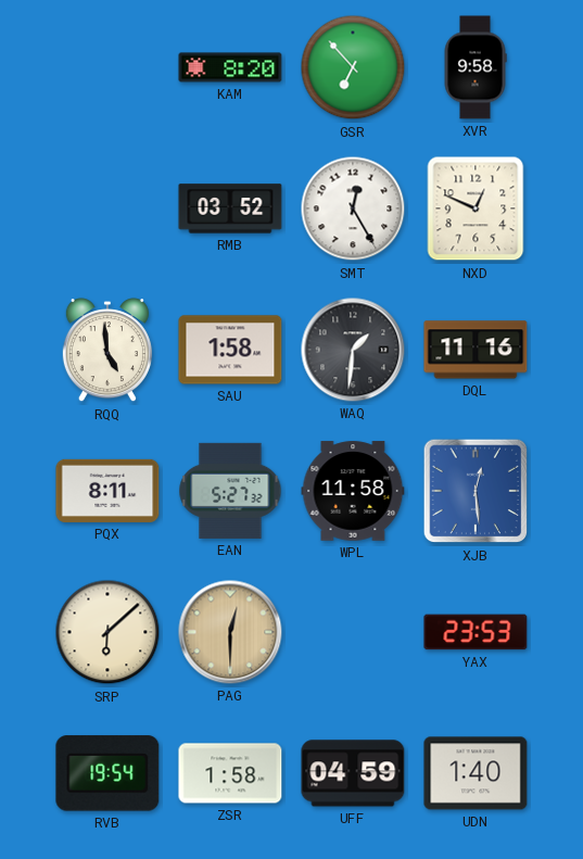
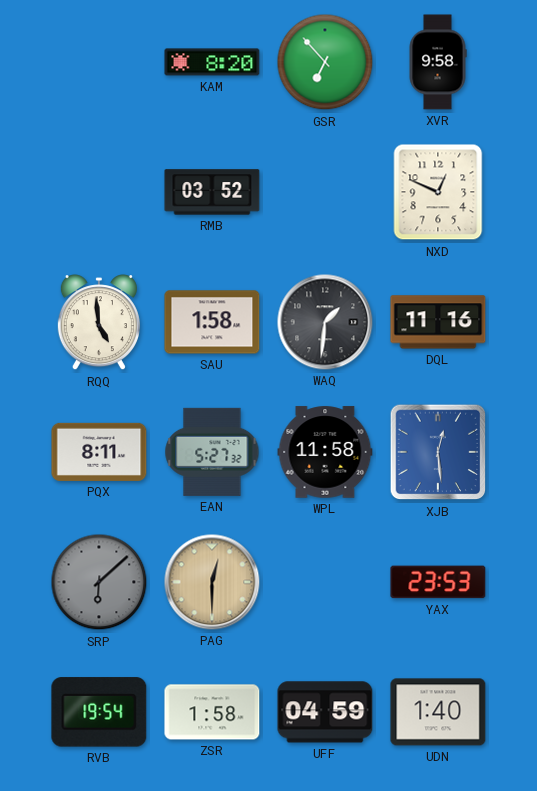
SMT: 12:25 -> none (353, 209)
SRP dial: cream -> grey (99, 582)
